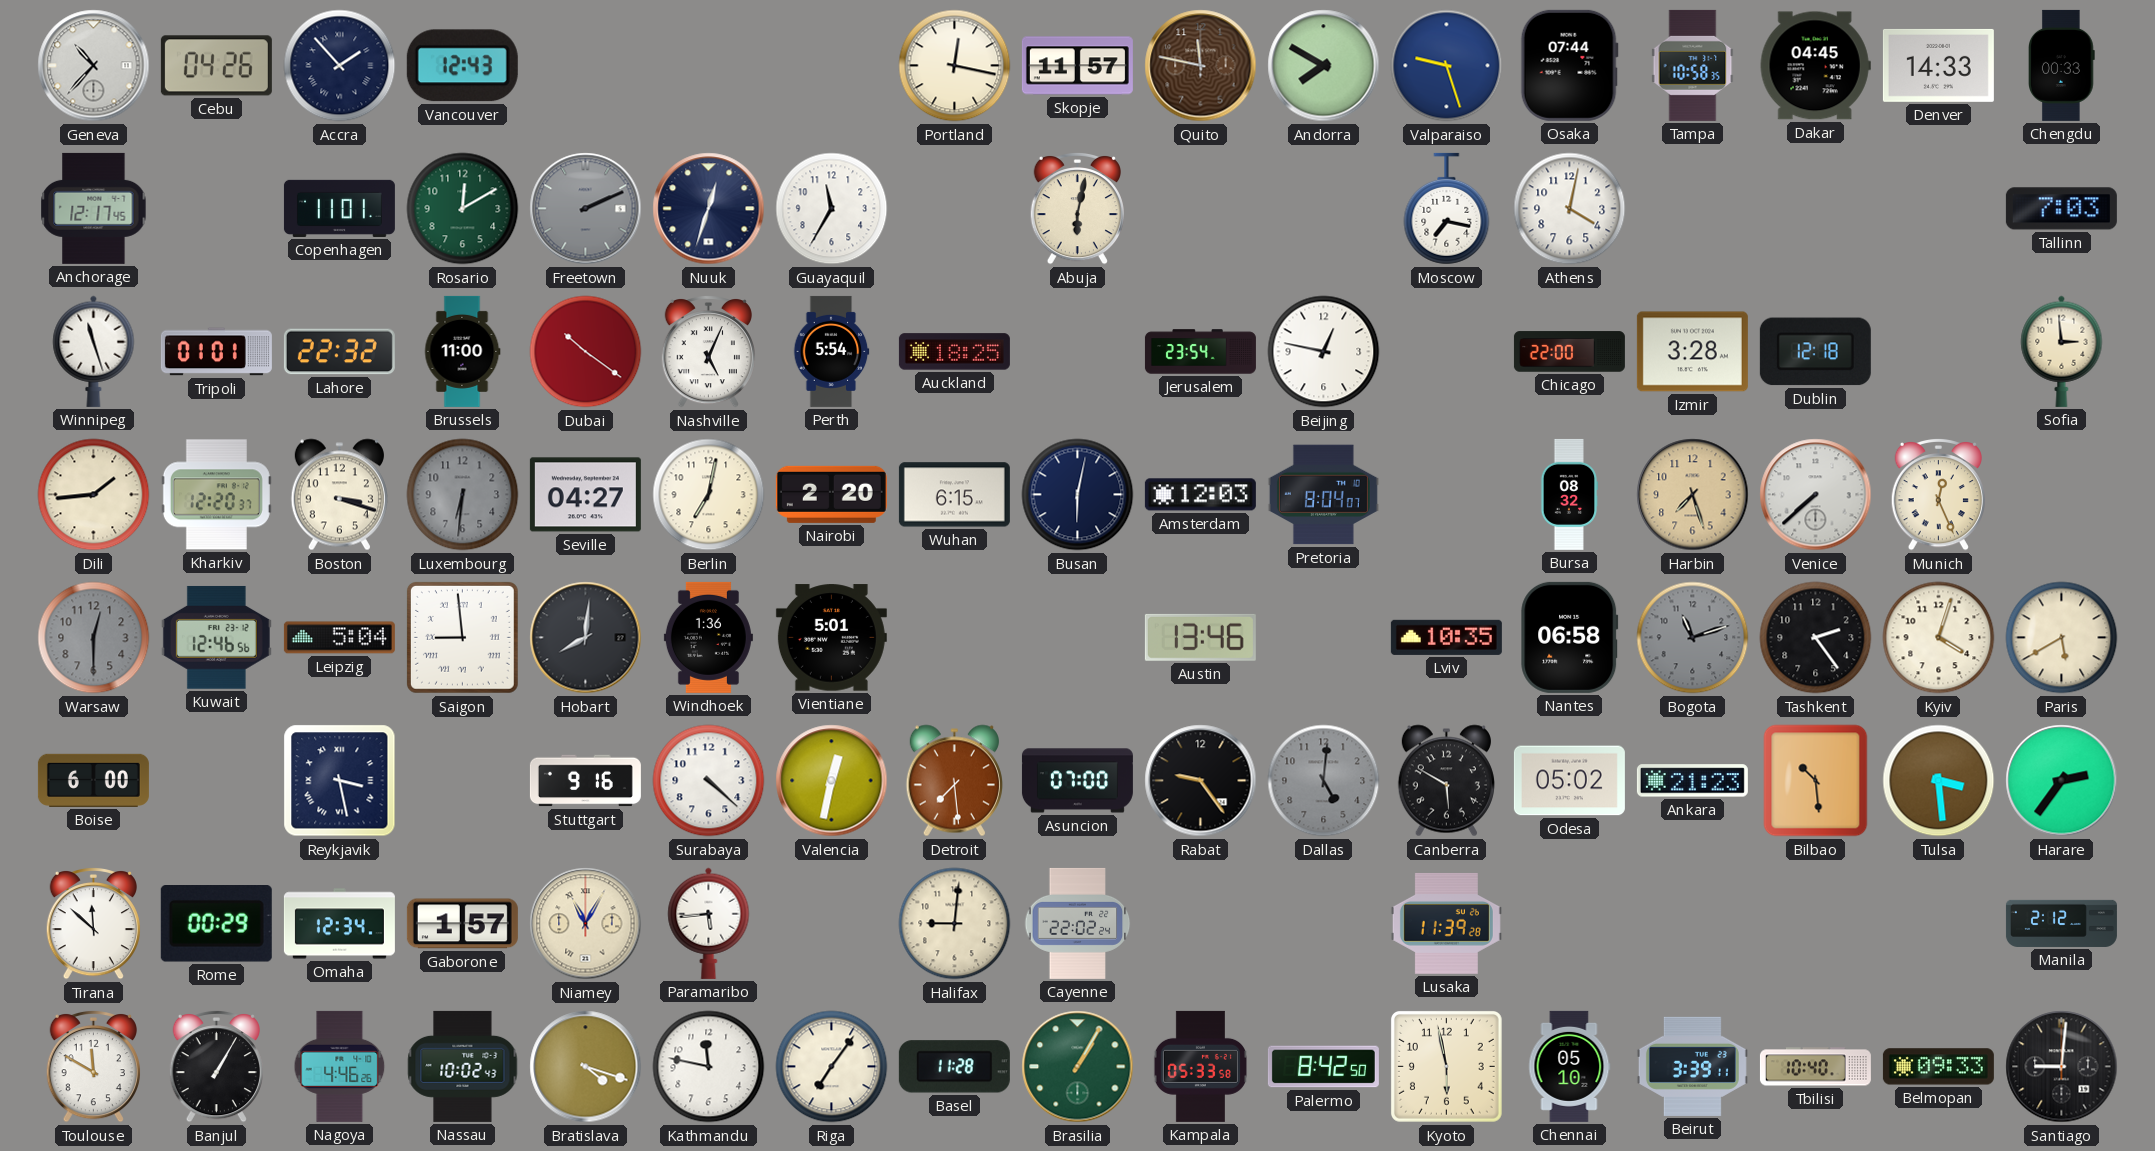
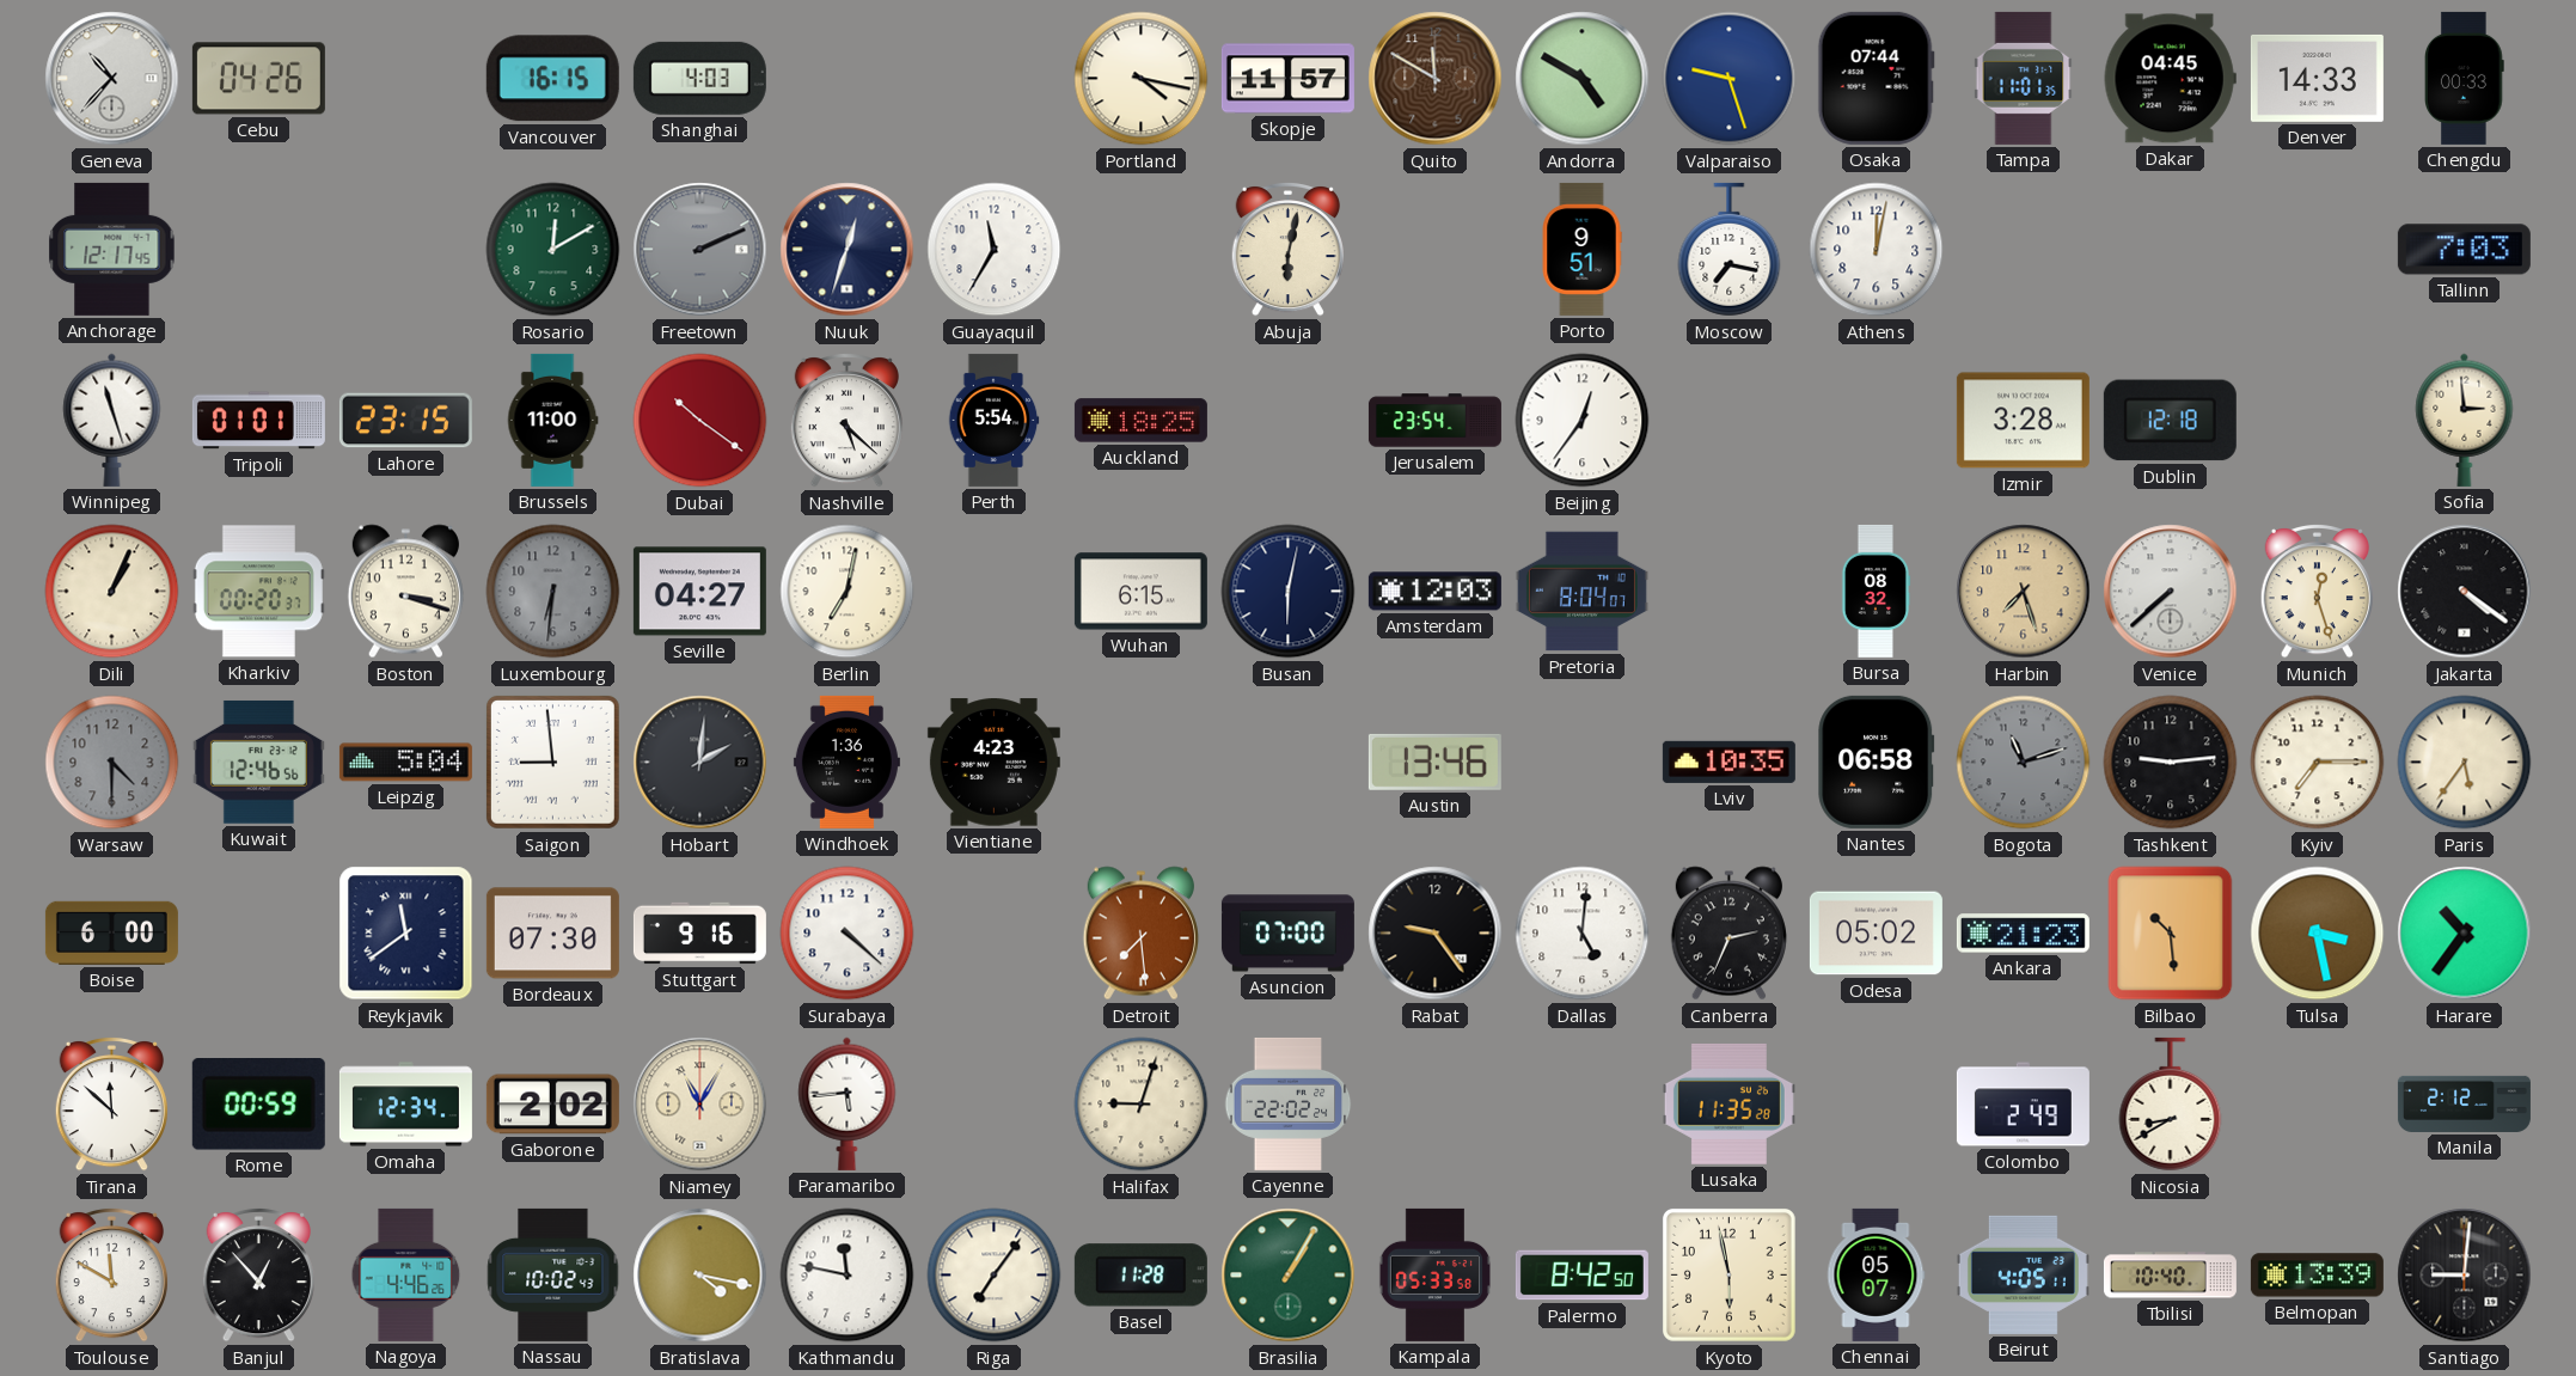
Accra: 1:53 -> none (340, 66)
Vancouver: 12:43 -> 16:15 (552, 79)
Shanghai: none -> 4:03 (699, 78)
Portland: 12:17 -> 4:17 (1142, 79)
Quito: 11:47 -> 11:50 (1436, 79)
Andorra: 7:50 -> 4:50 (1583, 79)
Tampa: 10:58 -> 11:01 (2024, 78)
Copenhagen: 11:01 -> none (339, 208)
Porto: none -> 9:51 (1581, 249)
Athens: 4:02 -> 12:02 (1877, 250)
Lahore: 22:32 -> 23:15 (405, 421)
Nashville: 5:04 -> 5:22 (846, 420)
Beijing: 12:47 -> 12:36 (1583, 421)
Chicago: 22:00 -> none (1569, 352)
Dili: 1:44 -> 1:04 (112, 592)
Kharkiv: 12:20 -> 00:20 (258, 592)
Nairobi: 2:20 -> none (831, 494)
Munich: 12:26 -> 12:27 (2317, 591)
Jakarta: none -> 4:21 (2465, 592)
Warsaw: 12:30 -> 4:30 (112, 763)
Hobart: 8:01 -> 2:01 (700, 763)
Vientiane: 5:01 -> 4:23 (993, 763)
Tashkent: 2:24 -> 9:14 (2171, 763)
Kyiv: 4:03 -> 7:15 (2318, 763)
Paris: 5:40 -> 5:36 (2465, 763)
Reykjavik: 3:28 -> 11:39 (406, 934)
Bordeaux: none -> 07:30 (552, 934)
Valencia: 12:32 -> none (832, 781)
Dallas dial: grey -> white (1583, 934)
Canberra: 5:50 -> 2:34 (1728, 934)
Tulsa: 3:29 -> 3:28 (2318, 934)
Harare: 2:36 -> 10:36 (2465, 934)
Rome: 00:29 -> 00:59 (258, 1105)
Gaborone: 1:57 -> 2:02 (552, 1105)
Halifax: 9:01 -> 9:03 (1142, 1105)
Lusaka: 11:39 -> 11:35 (1728, 1105)
Colombo: none -> 2:49 (2023, 1105)
Nicosia: none -> 8:40 (2171, 1105)
Banjul: 1:05 -> 12:53 (258, 1274)
Bratislava: 4:18 -> 4:17 (700, 1276)
Chennai: 05:10 -> 05:07 (1877, 1274)
Beirut: 3:39 -> 4:05 (2023, 1274)
Belmopan: 09:33 -> 13:39 (2317, 1276)
